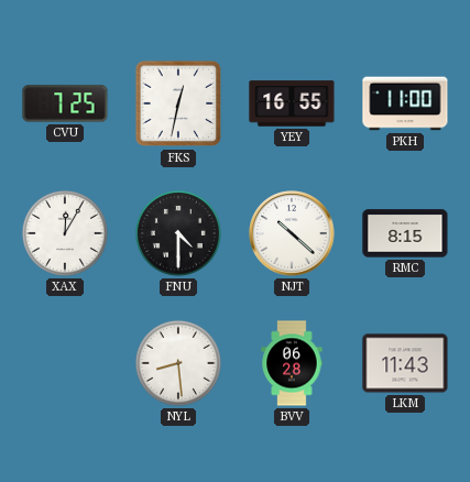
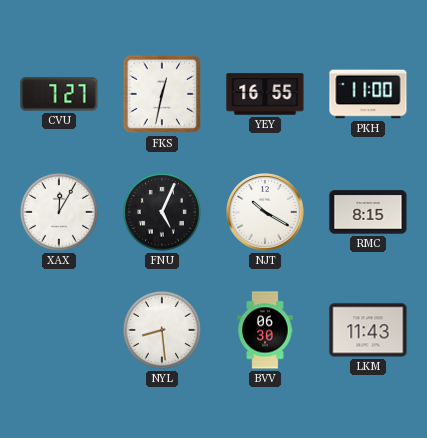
CVU: 7:25 -> 7:27 (59, 94)
FNU: 4:30 -> 5:04 (162, 212)
NJT: 10:22 -> 10:20 (265, 212)
BVV: 06:28 -> 06:30 (265, 330)
